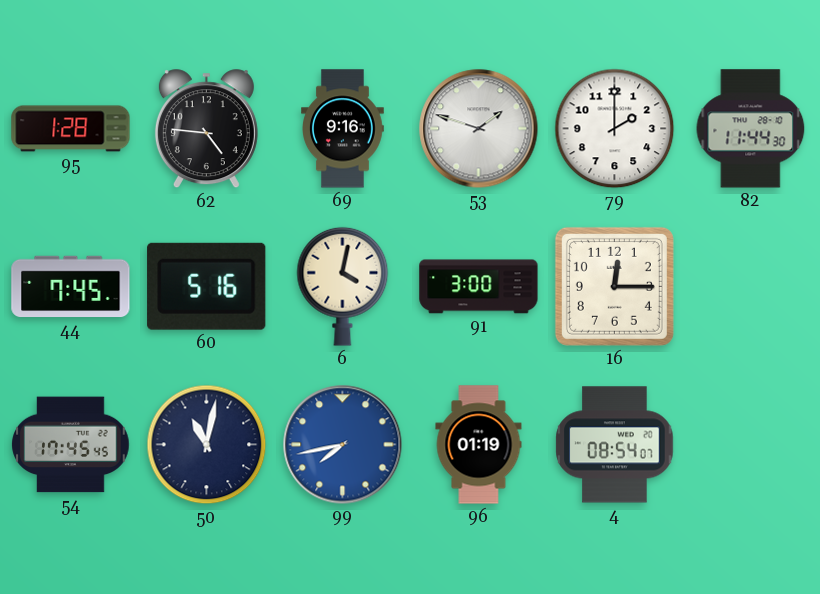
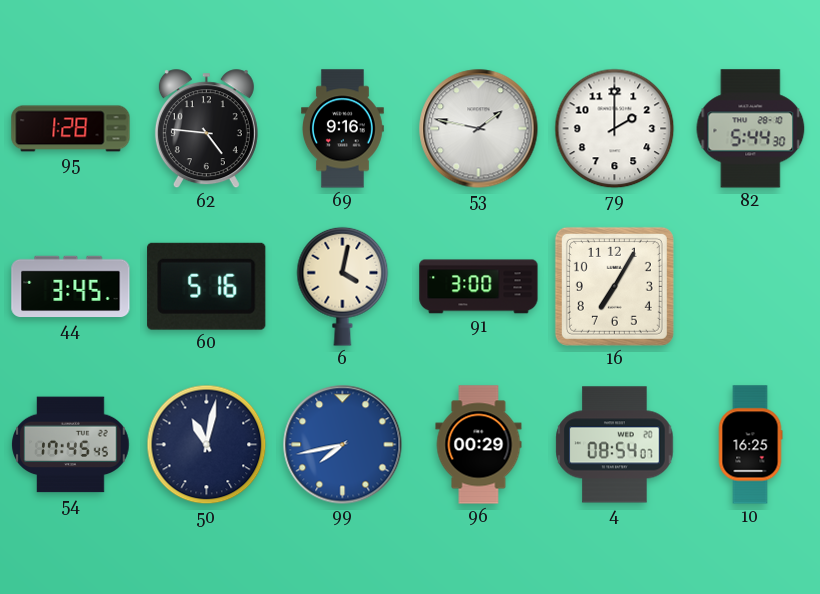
53: 1:48 -> 1:47 (479, 129)
82: 11:44 -> 5:44 (751, 129)
44: 7:45 -> 3:45 (71, 287)
16: 12:15 -> 7:05 (614, 286)
96: 01:19 -> 00:29 (479, 445)
10: none -> 16:25 (750, 445)
